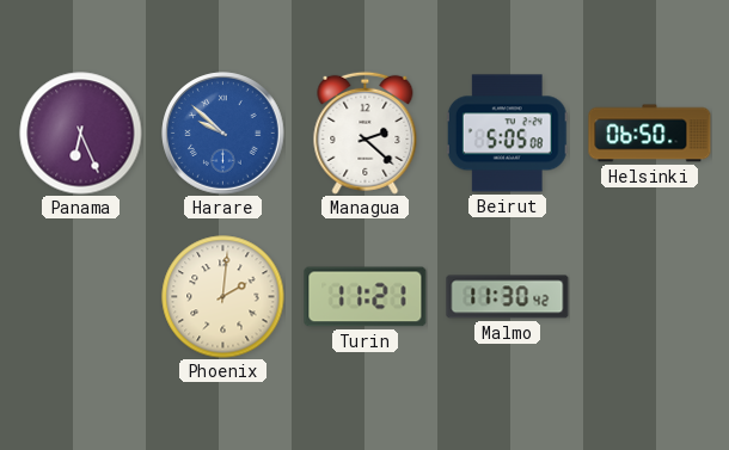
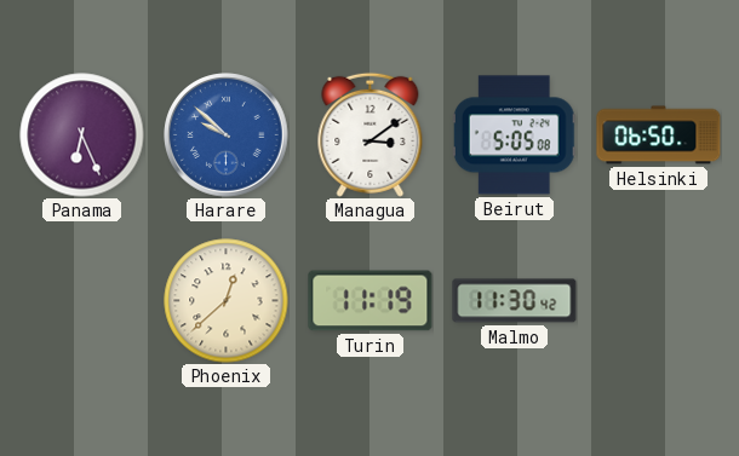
Managua: 2:22 -> 3:09 (371, 134)
Phoenix: 2:01 -> 12:38 (227, 301)
Turin: 11:21 -> 11:19 (371, 301)
